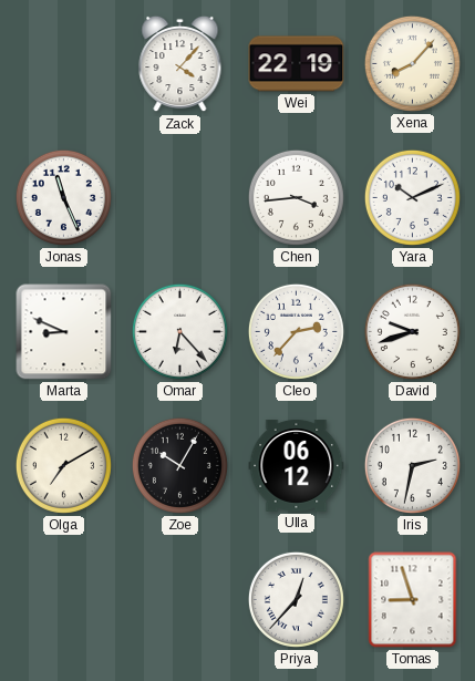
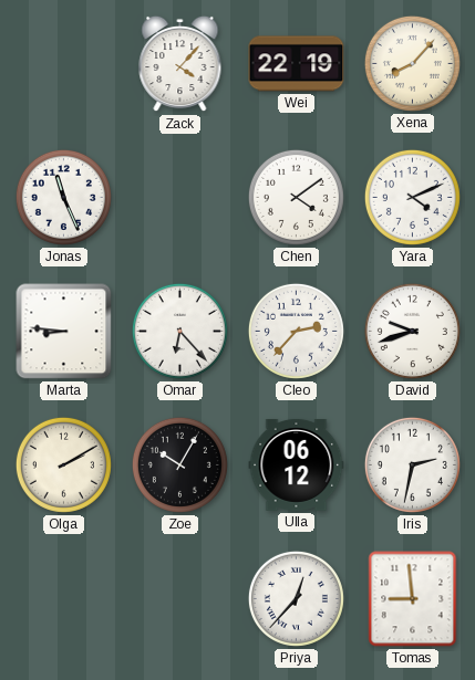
Chen: 3:44 -> 4:09 (296, 197)
Yara: 10:11 -> 4:11 (412, 197)
Marta: 8:49 -> 8:46 (64, 332)
Olga: 7:10 -> 2:10 (63, 464)
Tomas: 8:57 -> 8:59 (413, 599)
